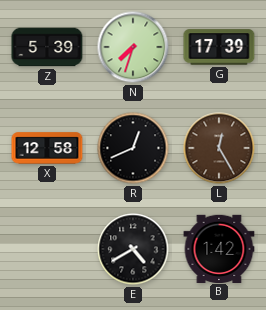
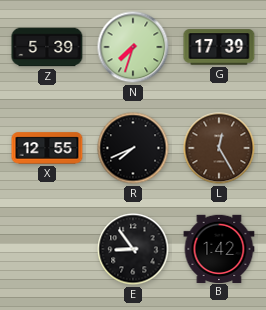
X: 12:58 -> 12:55 (47, 148)
R: 12:41 -> 7:41 (133, 148)
E: 4:40 -> 8:54 (133, 249)
